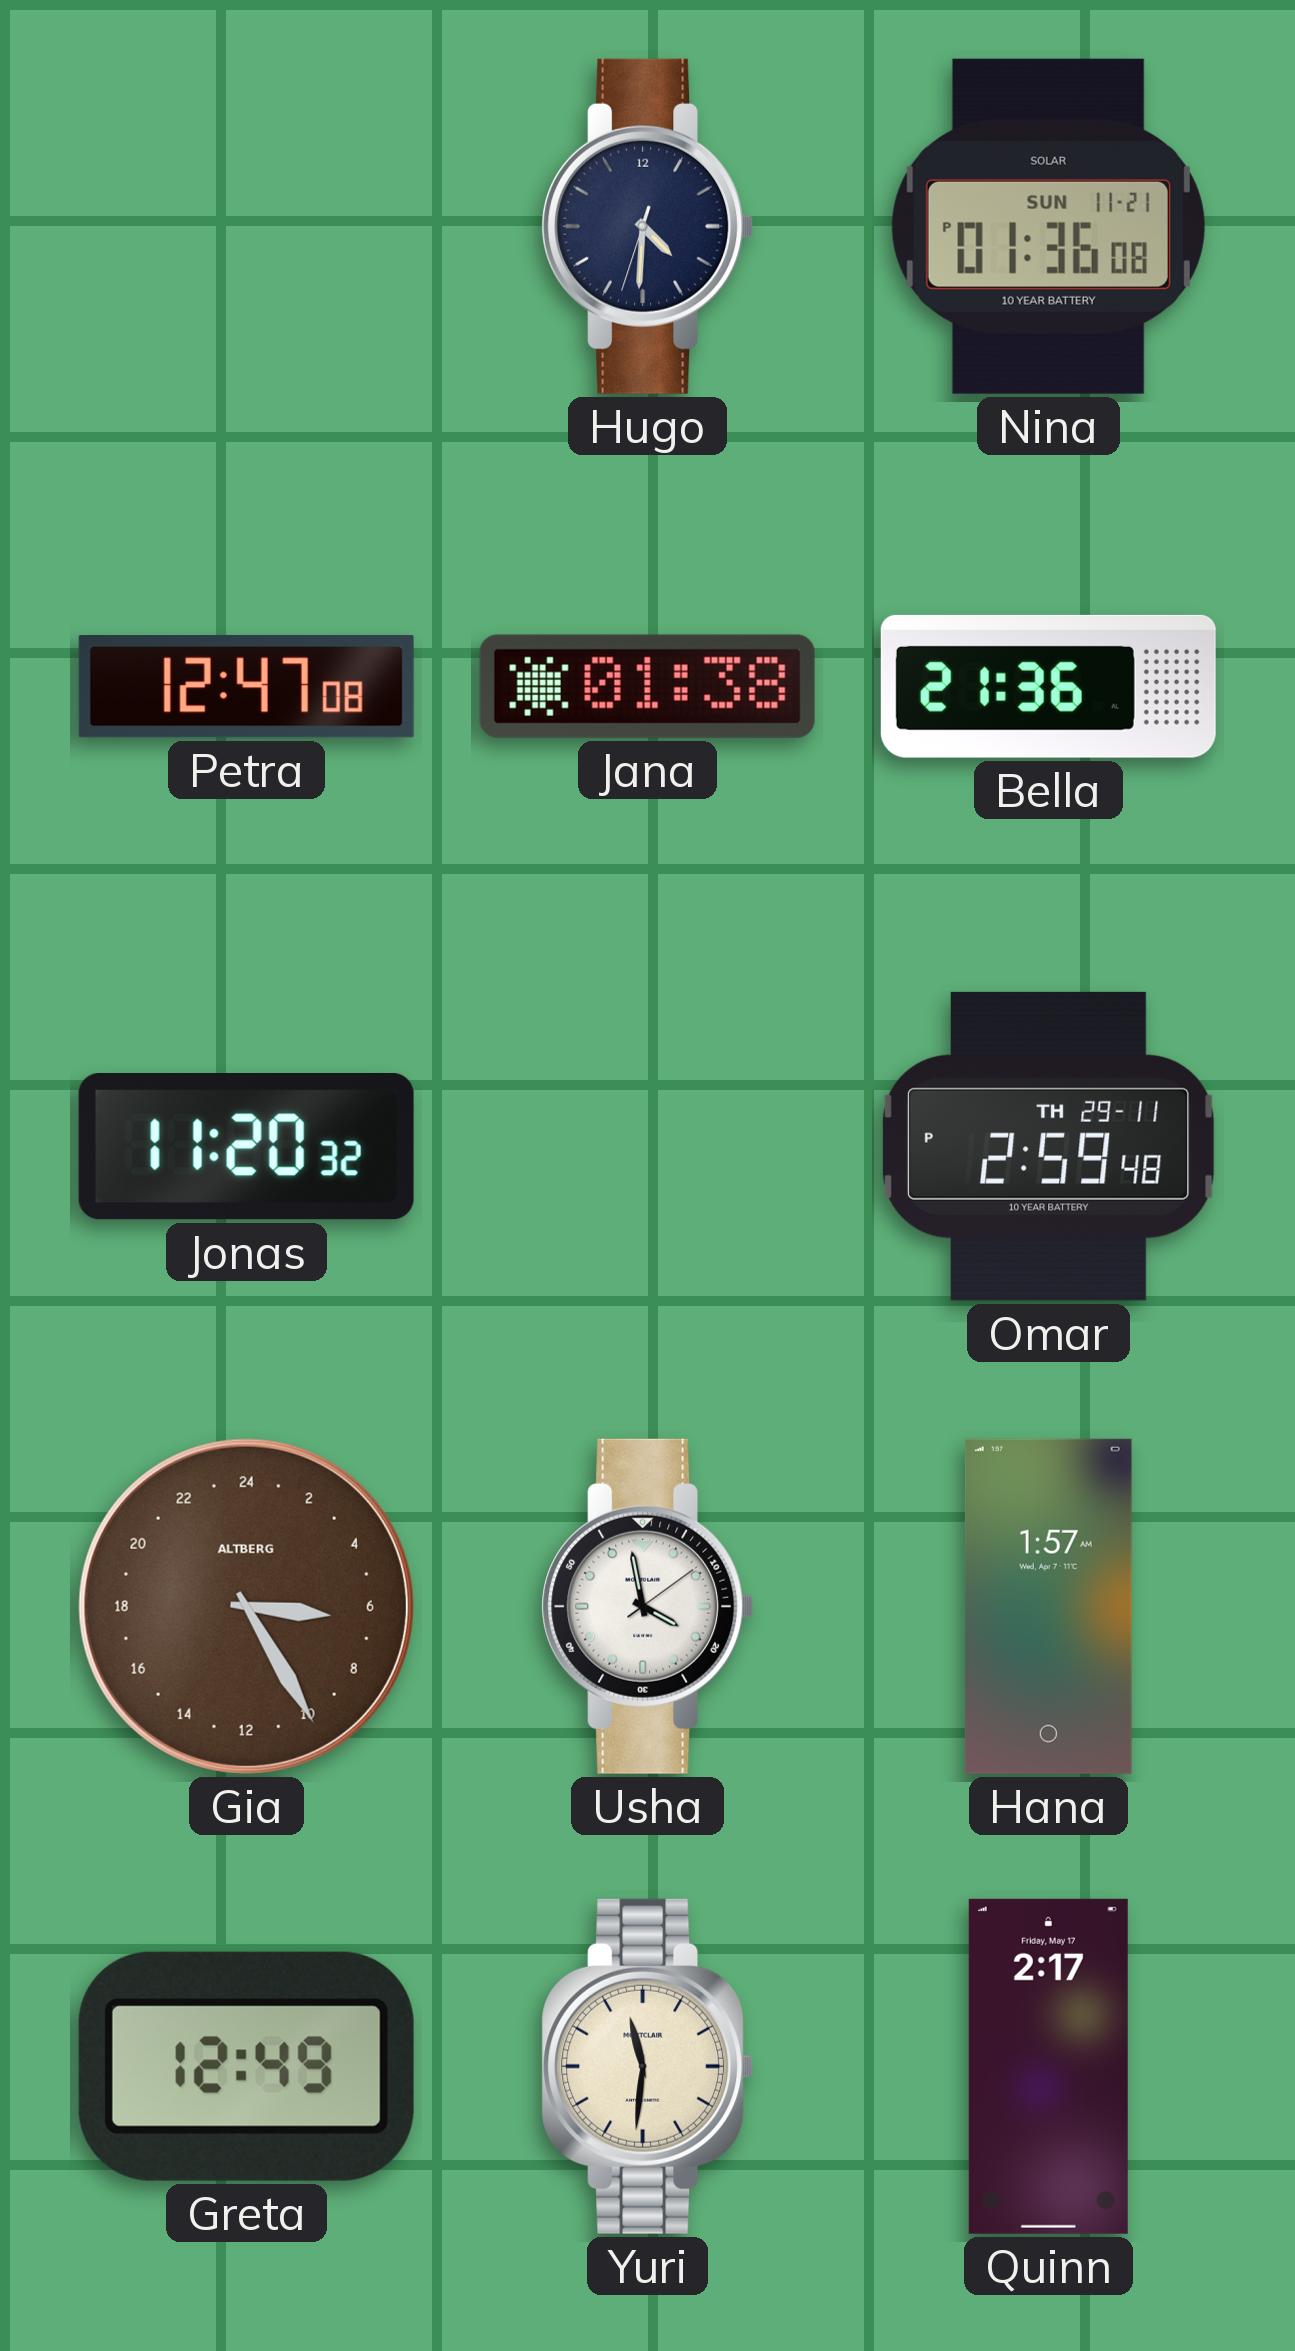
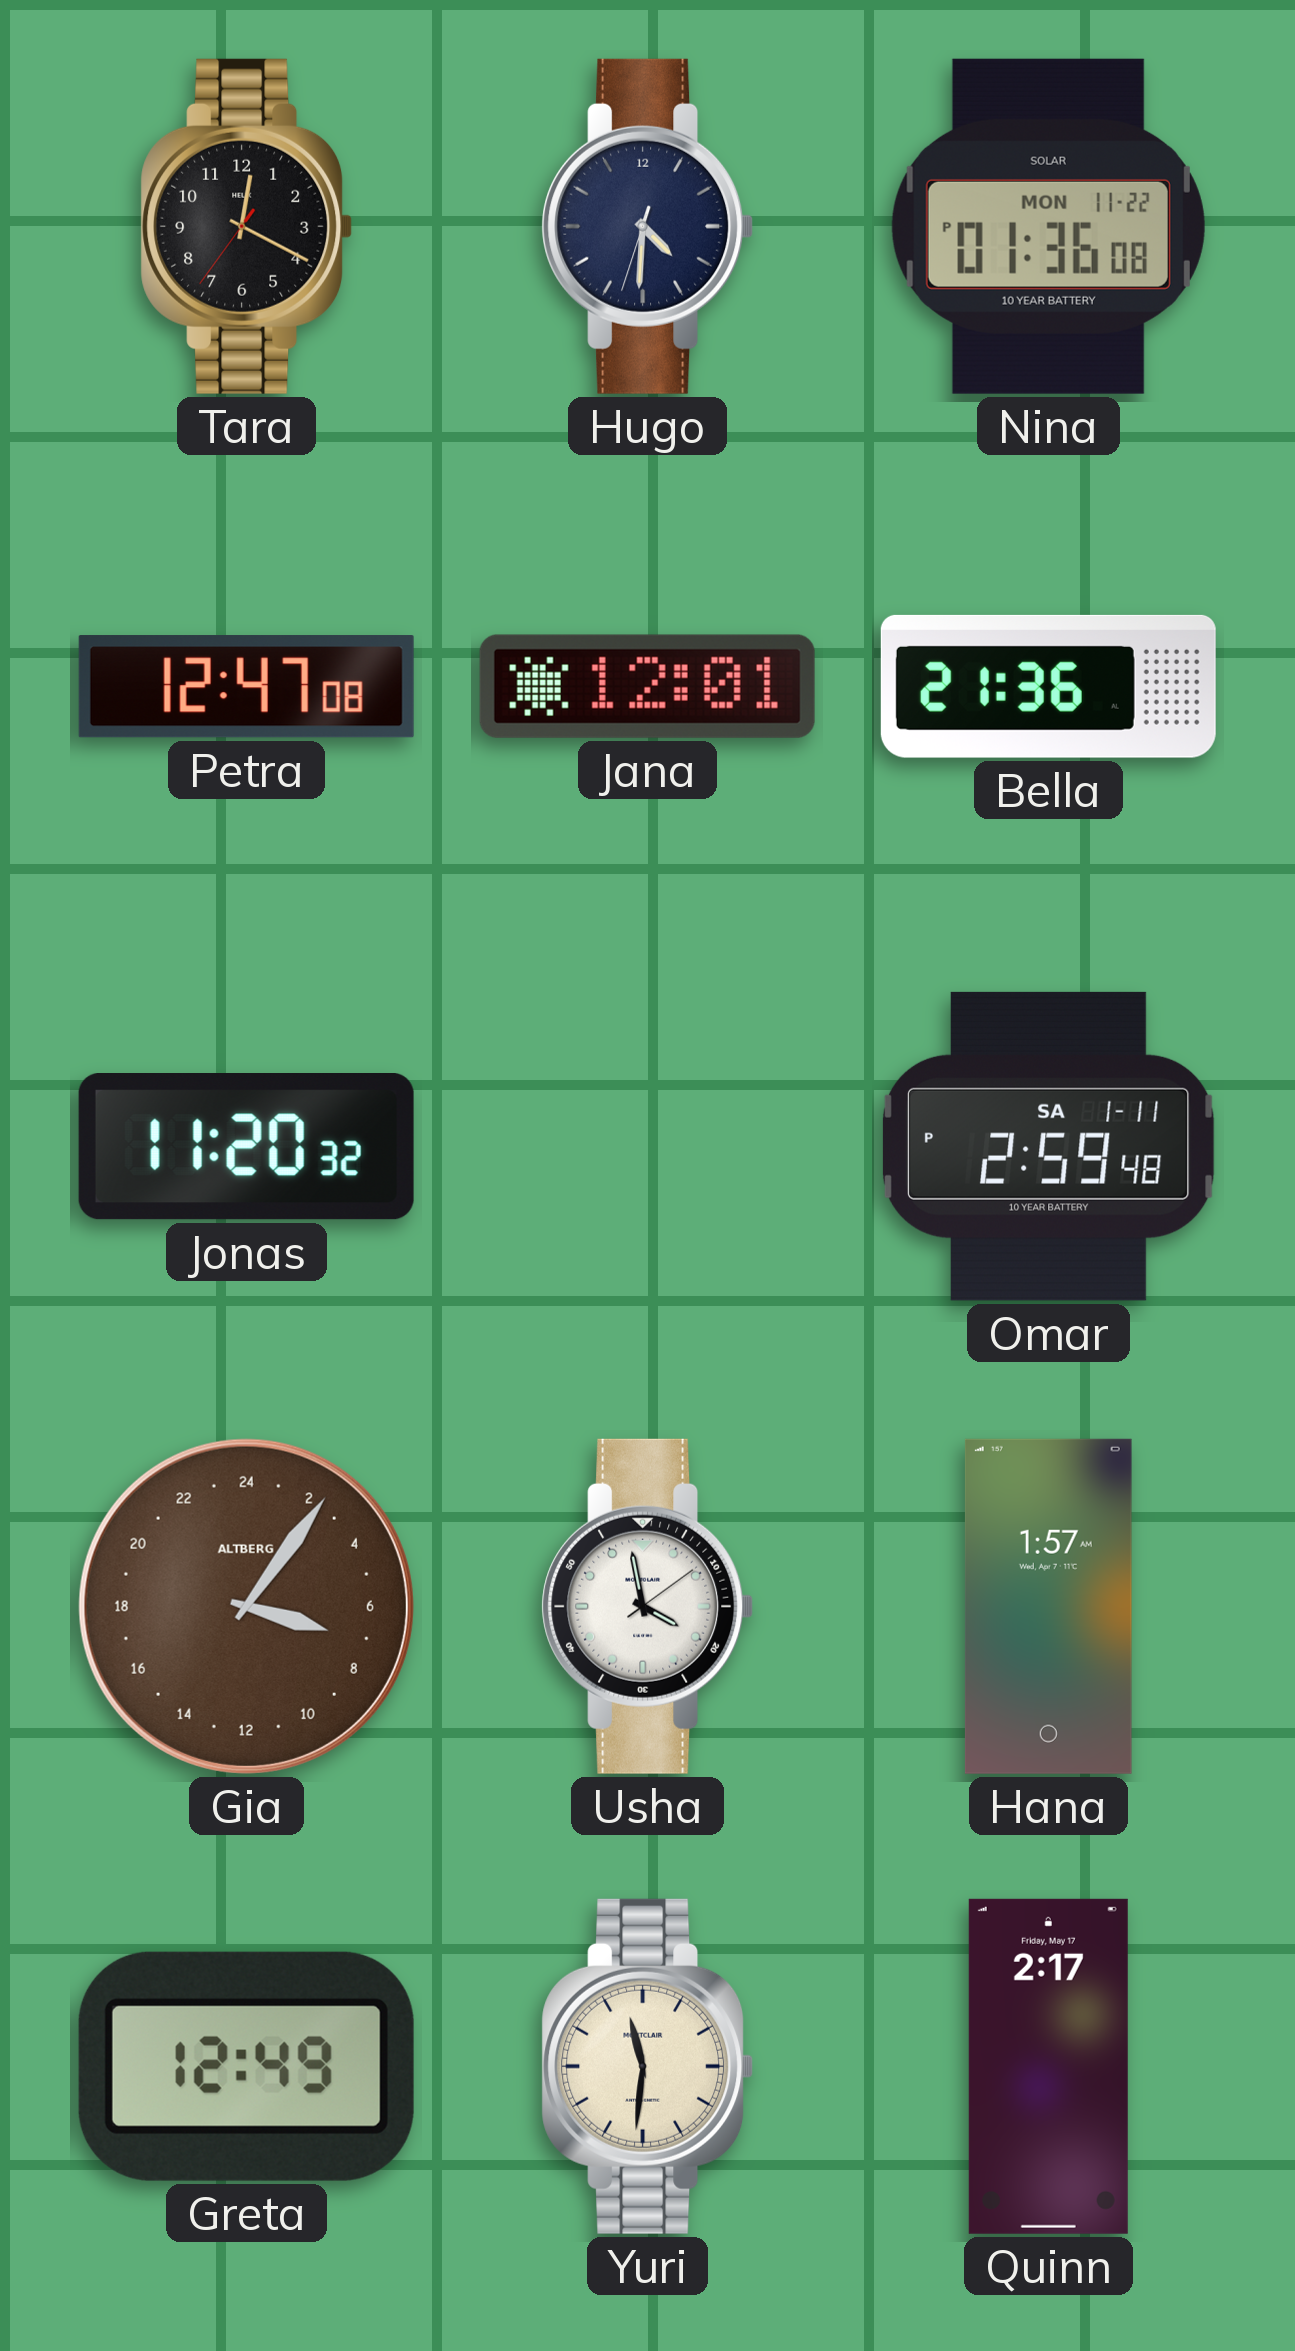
Tara: none -> 12:19 (247, 226)
Nina date: SUN 11-21 -> MON 11-22 (1048, 226)
Jana: 01:38 -> 12:01 (647, 686)
Omar date: TH 29-11 -> SA 1-11 (1048, 1146)
Gia: 6:25 -> 7:06 (246, 1606)
